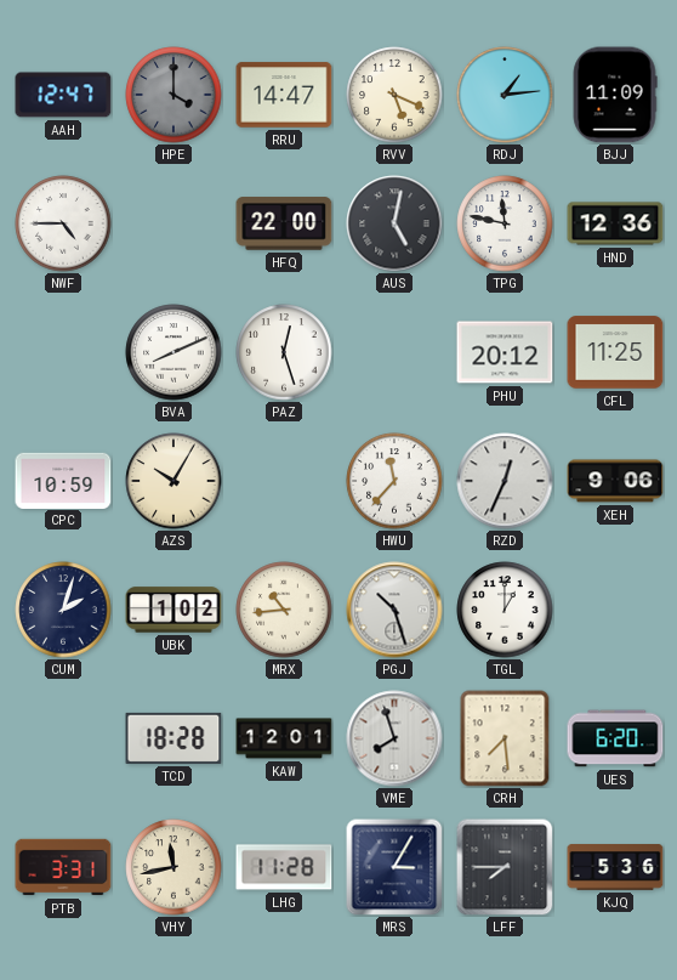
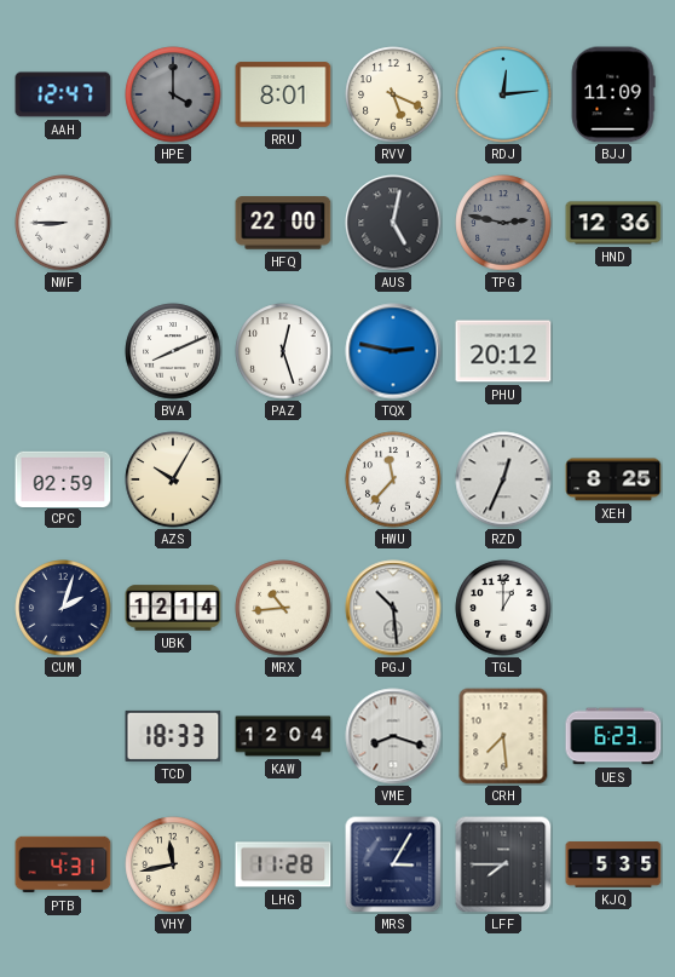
RRU: 14:47 -> 8:01 (283, 94)
RDJ: 1:14 -> 12:14 (503, 94)
NWF: 4:45 -> 8:45 (63, 223)
TPG: 11:47 -> 2:47 (503, 223)
TPG dial: white -> grey (503, 223)
TQX: none -> 2:47 (393, 351)
CFL: 11:25 -> none (615, 352)
CPC: 10:59 -> 02:59 (63, 478)
XEH: 9:06 -> 8:25 (613, 479)
UBK: 1:02 -> 12:14 (173, 608)
PGJ: 10:27 -> 10:29 (393, 608)
TCD: 18:28 -> 18:33 (173, 736)
KAW: 12:01 -> 12:04 (283, 736)
VME: 7:57 -> 8:18 (393, 736)
UES: 6:20 -> 6:23 (613, 736)
PTB: 3:31 -> 4:31 (63, 864)
KJQ: 5:36 -> 5:35 (613, 864)
